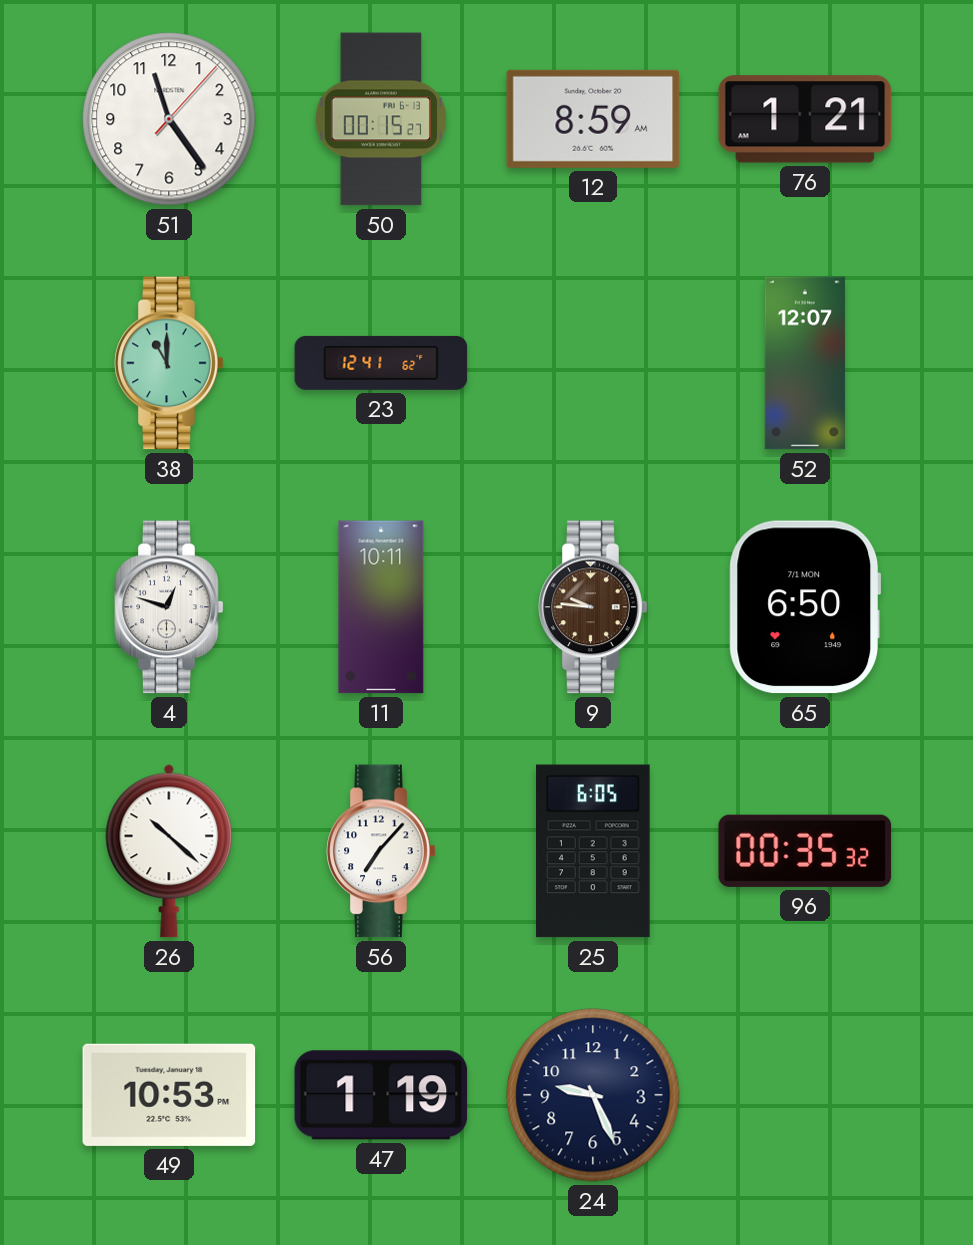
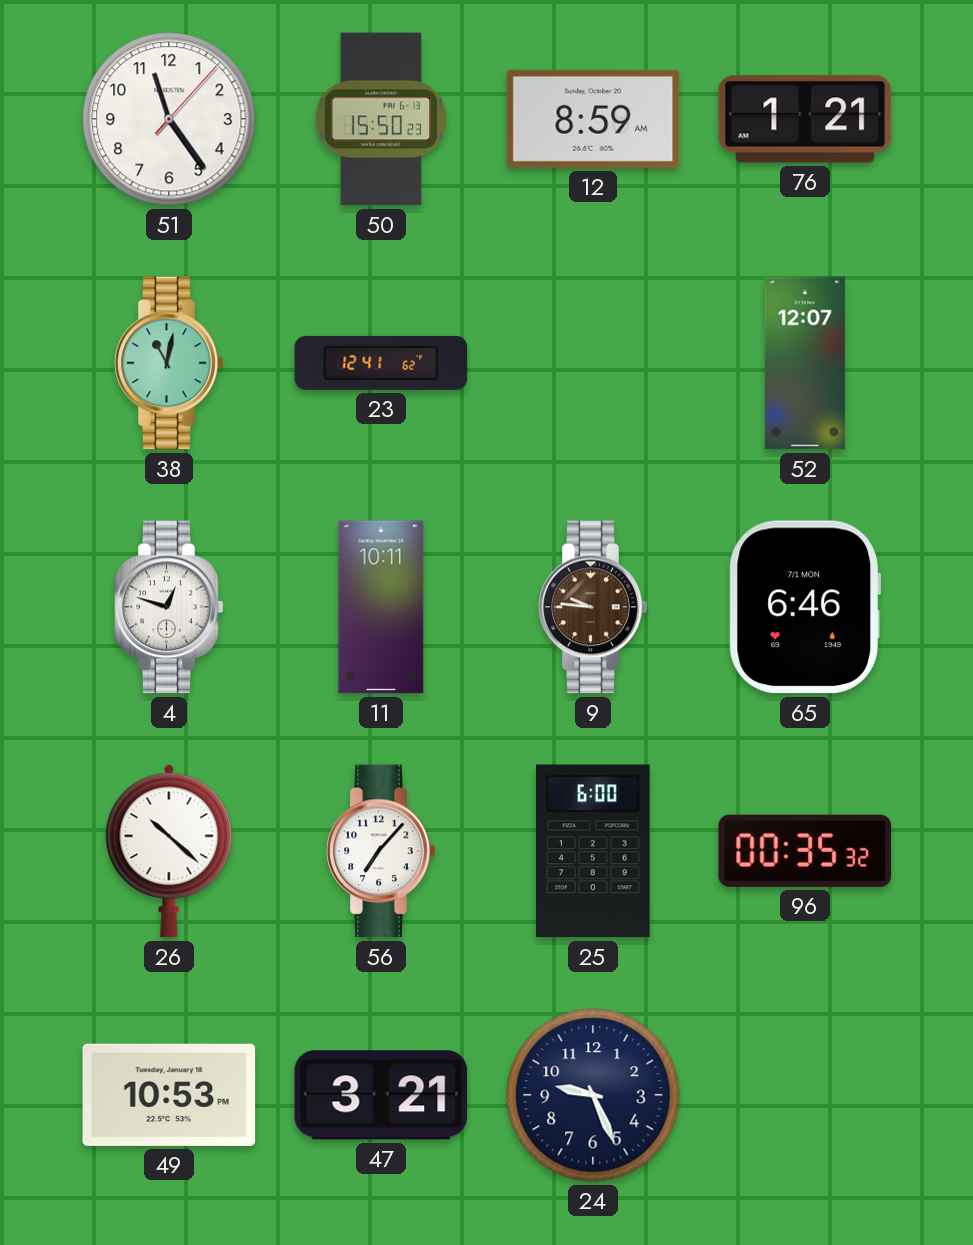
50: 00:15 -> 15:50 (381, 119)
38: 11:00 -> 11:02 (169, 363)
65: 6:50 -> 6:46 (805, 607)
25: 6:05 -> 6:00 (593, 851)
47: 1:19 -> 3:21 (381, 1095)
